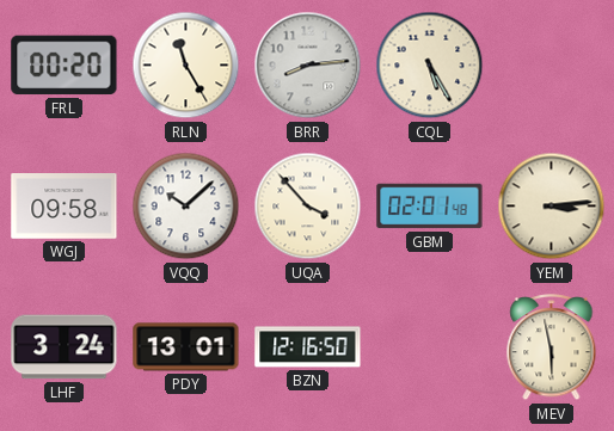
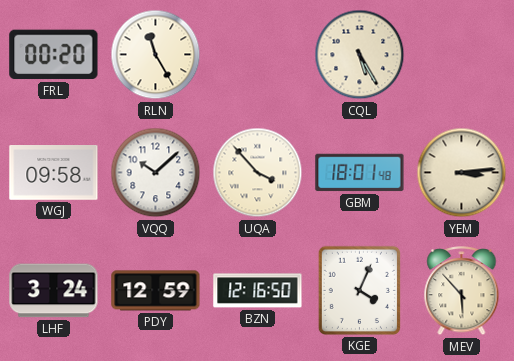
BRR: 8:14 -> none (308, 66)
GBM: 02:01 -> 18:01 (360, 173)
PDY: 13:01 -> 12:59 (156, 291)
KGE: none -> 4:04 (359, 290)
MEV: 5:58 -> 5:53 (462, 291)
